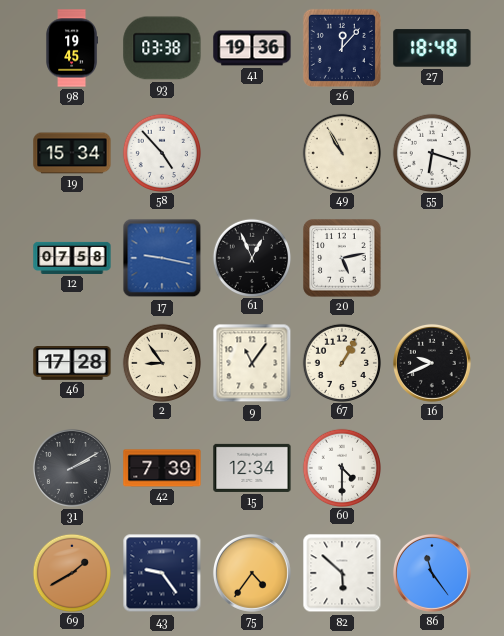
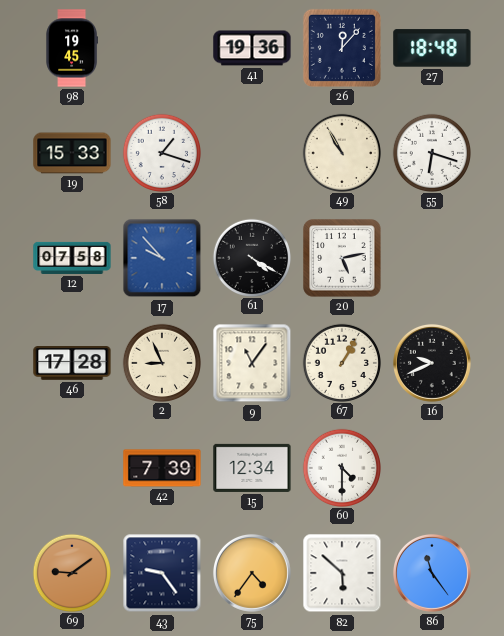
93: 03:38 -> none (162, 48)
19: 15:34 -> 15:33 (72, 153)
58: 4:53 -> 1:18 (161, 152)
17: 9:17 -> 9:53 (162, 258)
61: 12:56 -> 4:20 (251, 257)
2: 8:54 -> 8:56 (161, 362)
31: 2:10 -> none (72, 468)
69: 1:40 -> 9:09 (71, 572)
